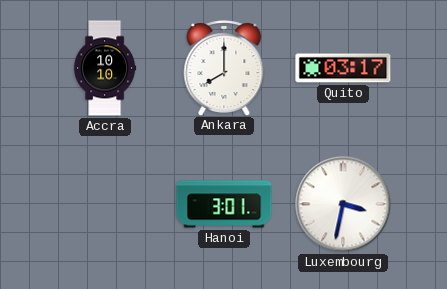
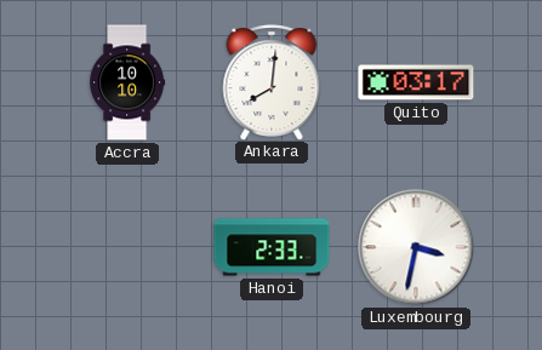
Ankara: 8:00 -> 8:01 (272, 82)
Hanoi: 3:01 -> 2:33 (272, 247)
